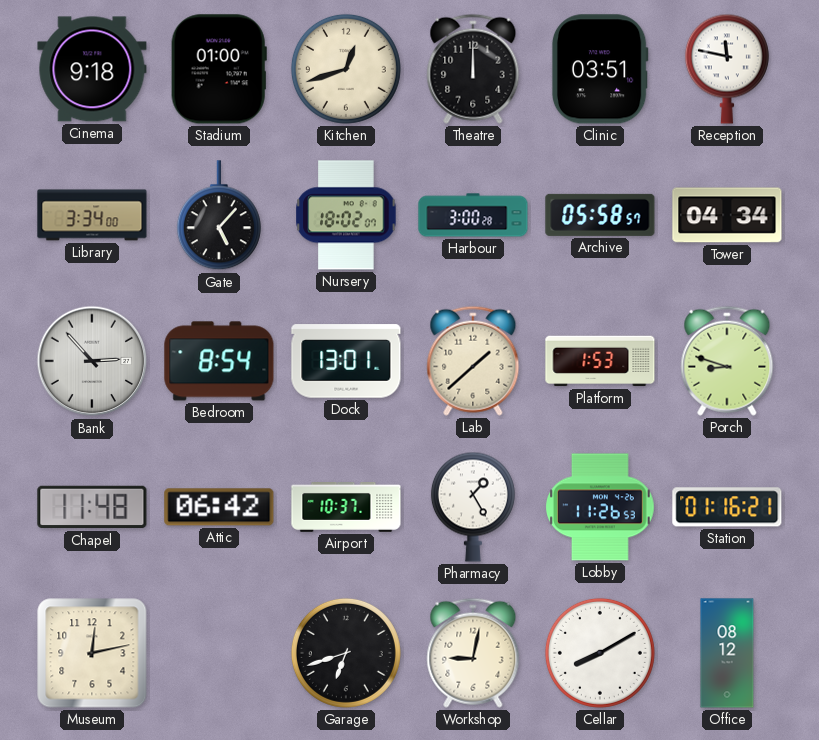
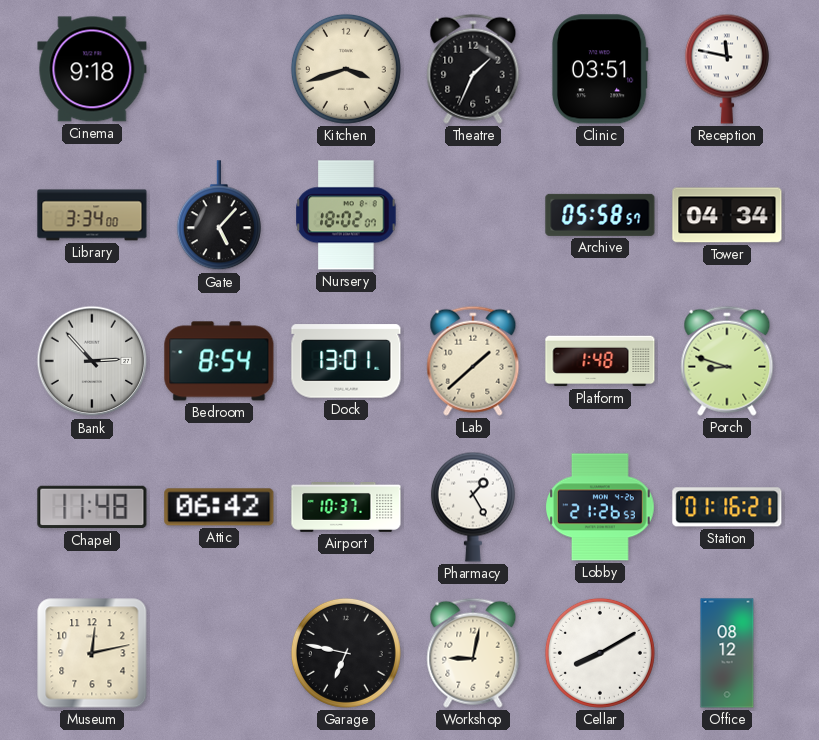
Stadium: 01:00 -> none (219, 69)
Kitchen: 12:42 -> 3:42 (346, 69)
Theatre: 12:00 -> 1:34 (473, 69)
Harbour: 3:00 -> none (473, 215)
Platform: 1:53 -> 1:48 (600, 361)
Lobby: 11:26 -> 21:26 (601, 507)
Garage: 6:42 -> 6:47 (346, 653)
